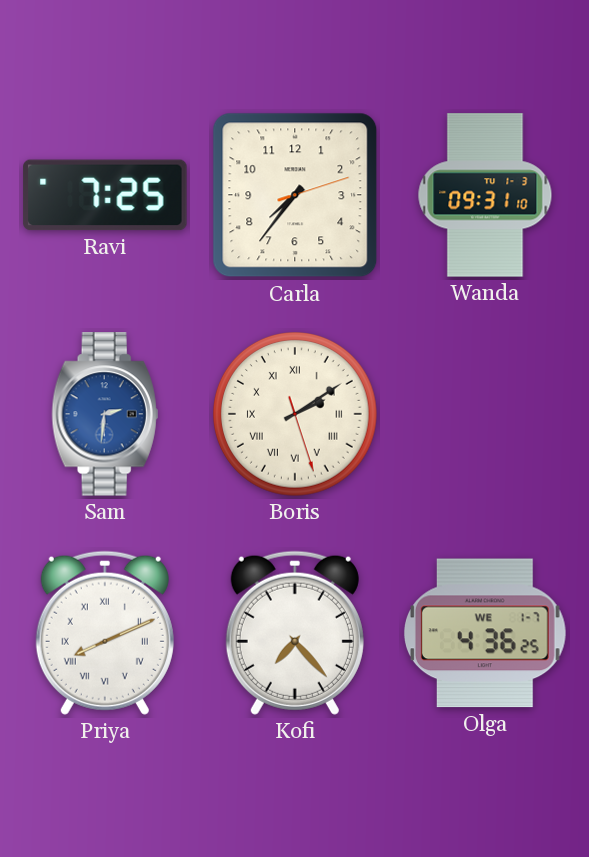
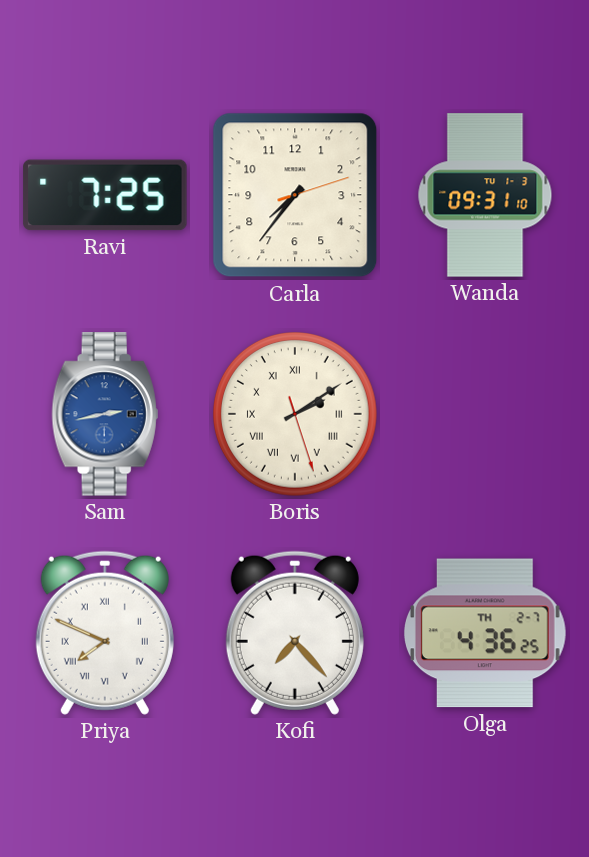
Sam: 2:31 -> 2:43 (105, 414)
Priya: 8:11 -> 7:49 (105, 633)
Olga date: WE 1-7 -> TH 2-7 (485, 633)
